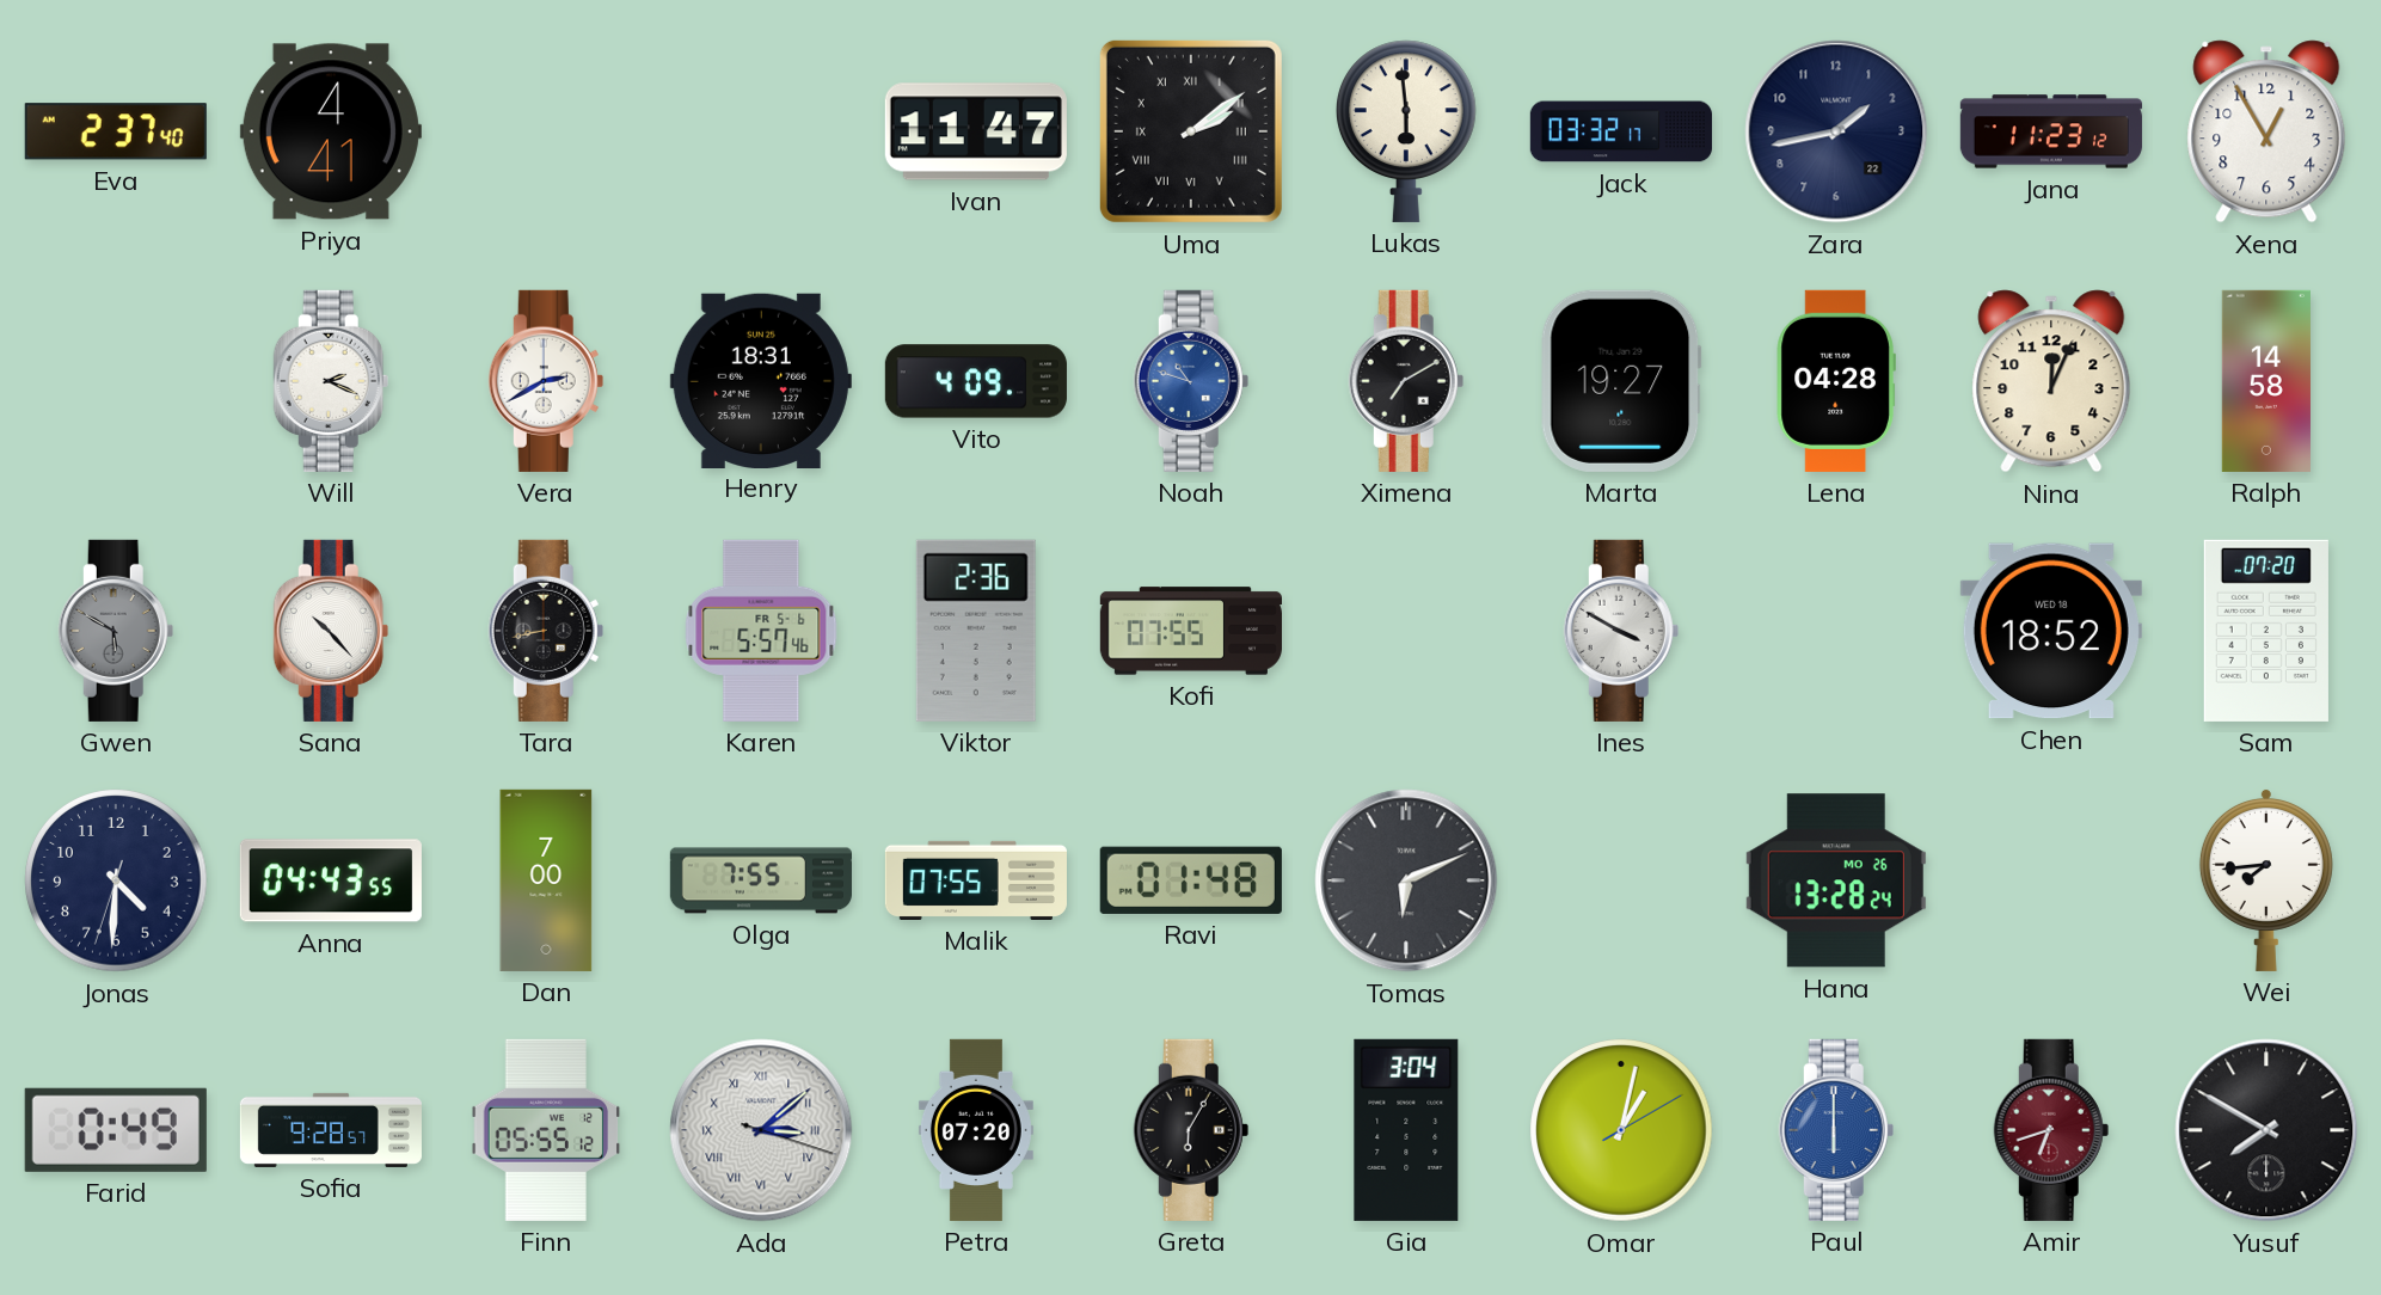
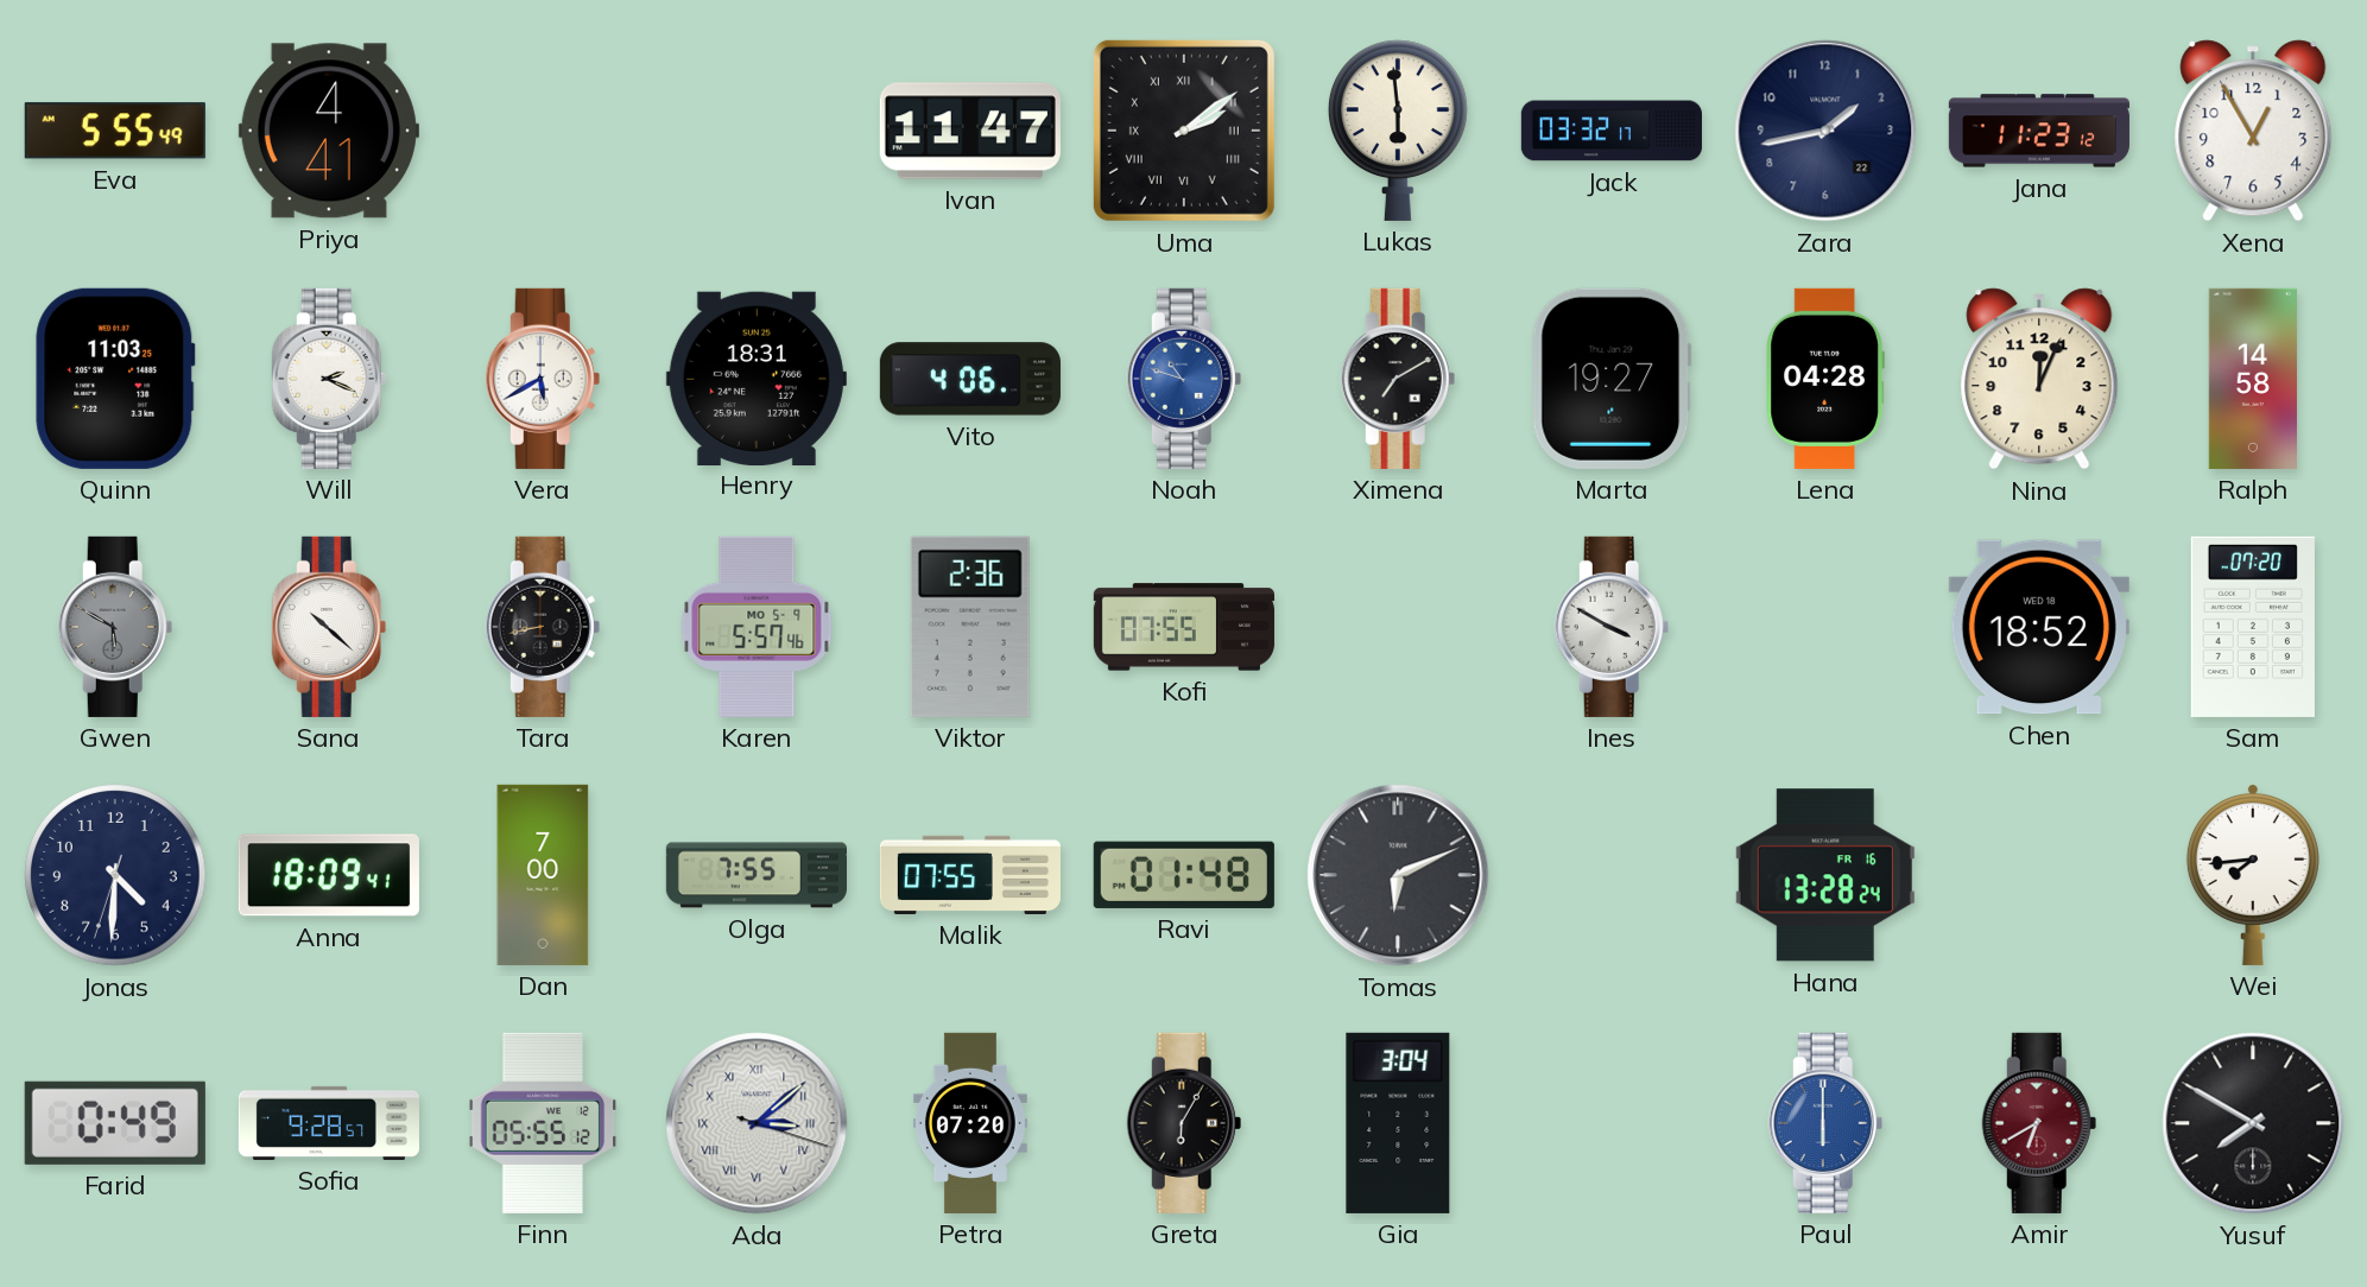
Eva: 2:37 -> 5:55 (115, 131)
Quinn: none -> 11:03 (115, 379)
Vera: 2:40 -> 5:40 (543, 379)
Vito: 4:09 -> 4:06 (970, 379)
Sana: 10:23 -> 10:22 (329, 627)
Karen date: FR 5-6 -> MO 5-9 (757, 627)
Anna: 04:43 -> 18:09 (329, 875)
Hana date: MO 26 -> FR 16 (1825, 875)
Omar: 1:02 -> none (1621, 1130)
Amir: 6:42 -> 6:40 (2039, 1123)
